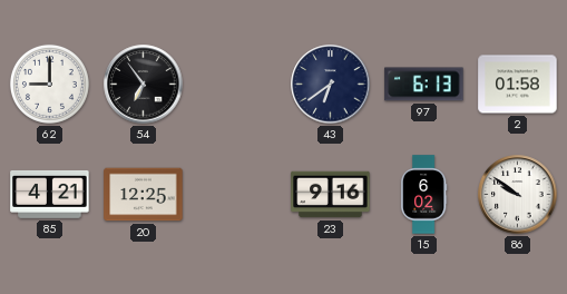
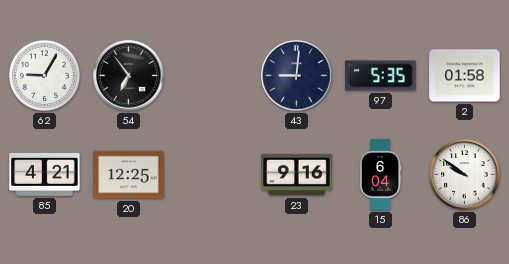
62: 9:00 -> 9:05 (44, 75)
43: 6:39 -> 9:01 (297, 76)
97: 6:13 -> 5:35 (381, 76)
15: 6:02 -> 6:04 (380, 175)
